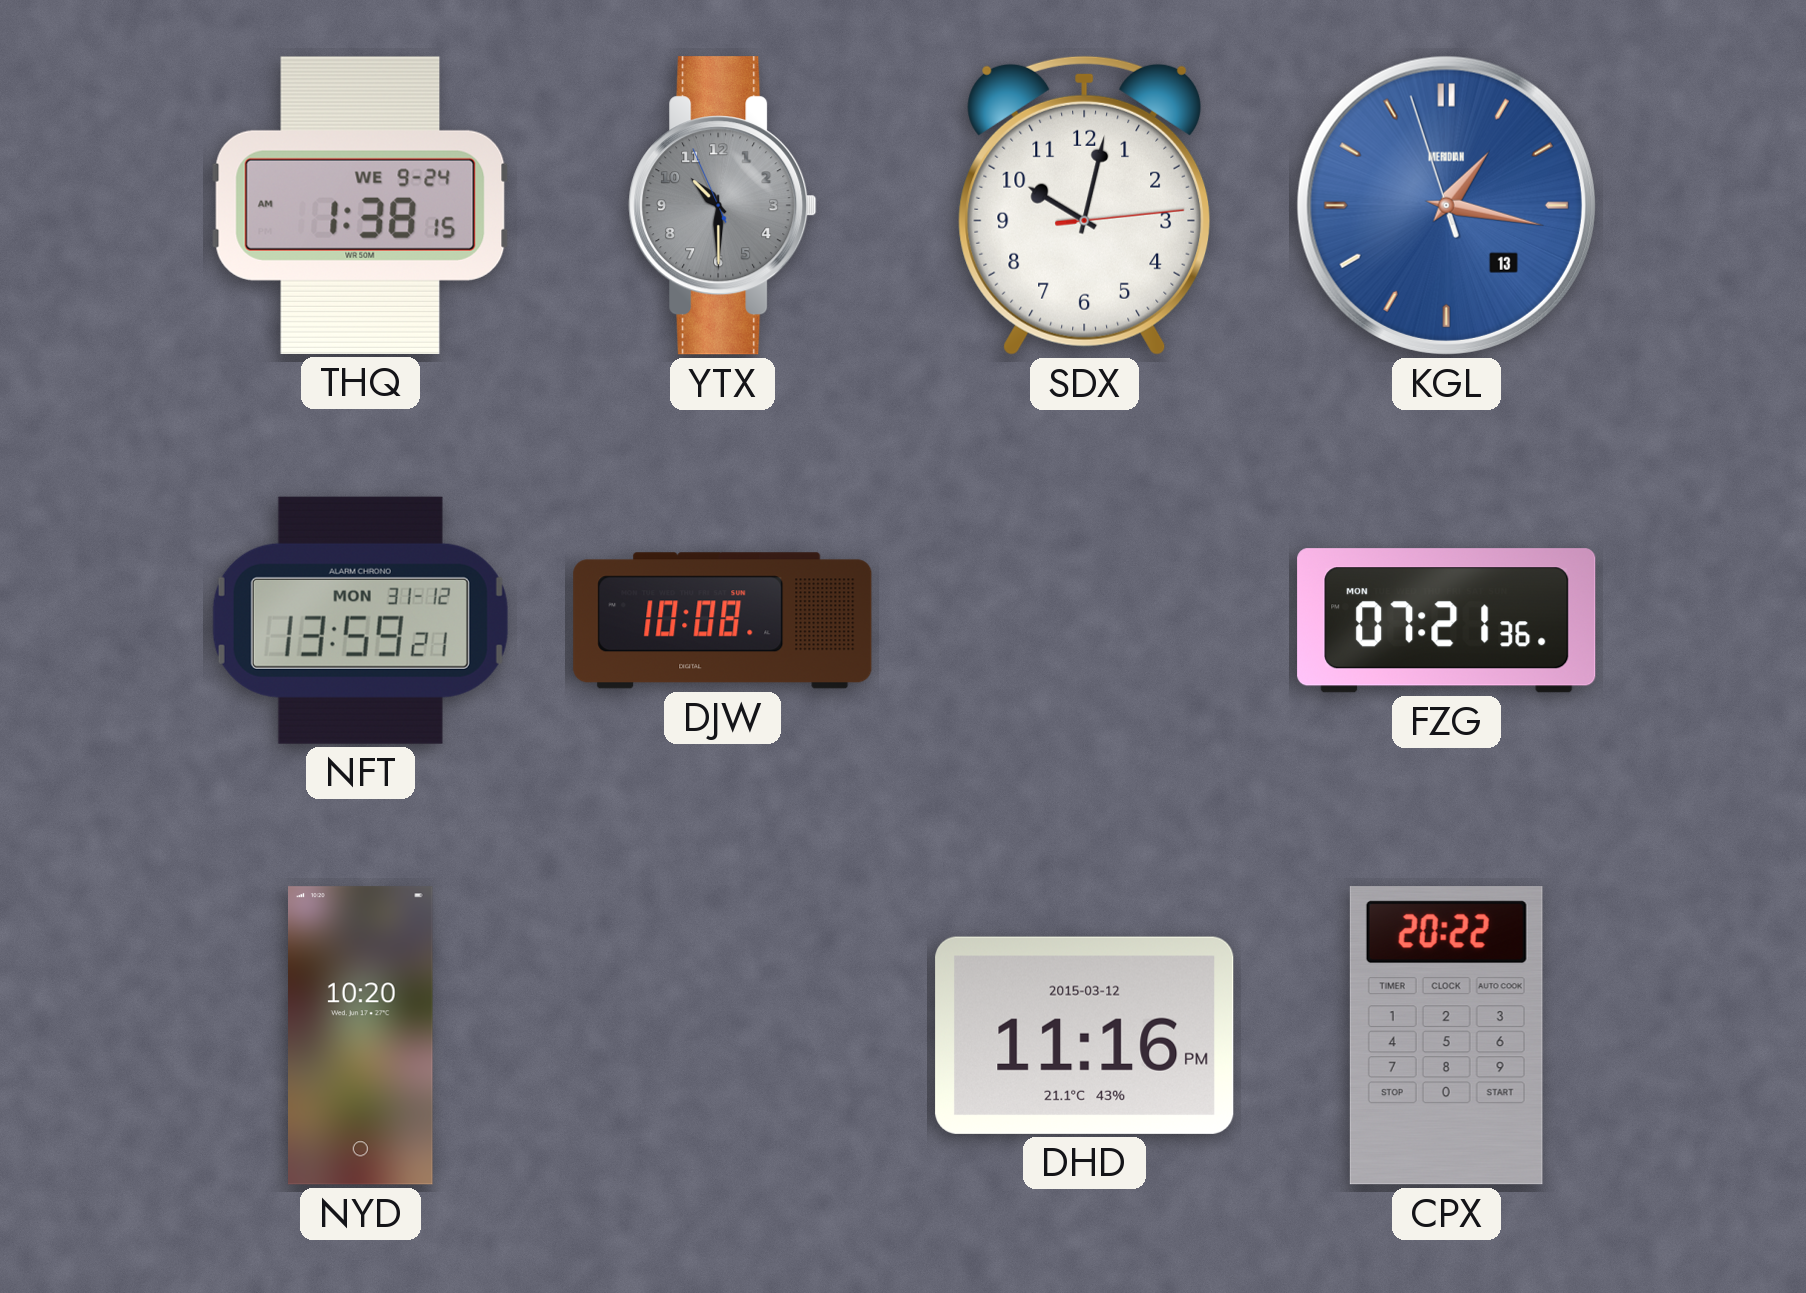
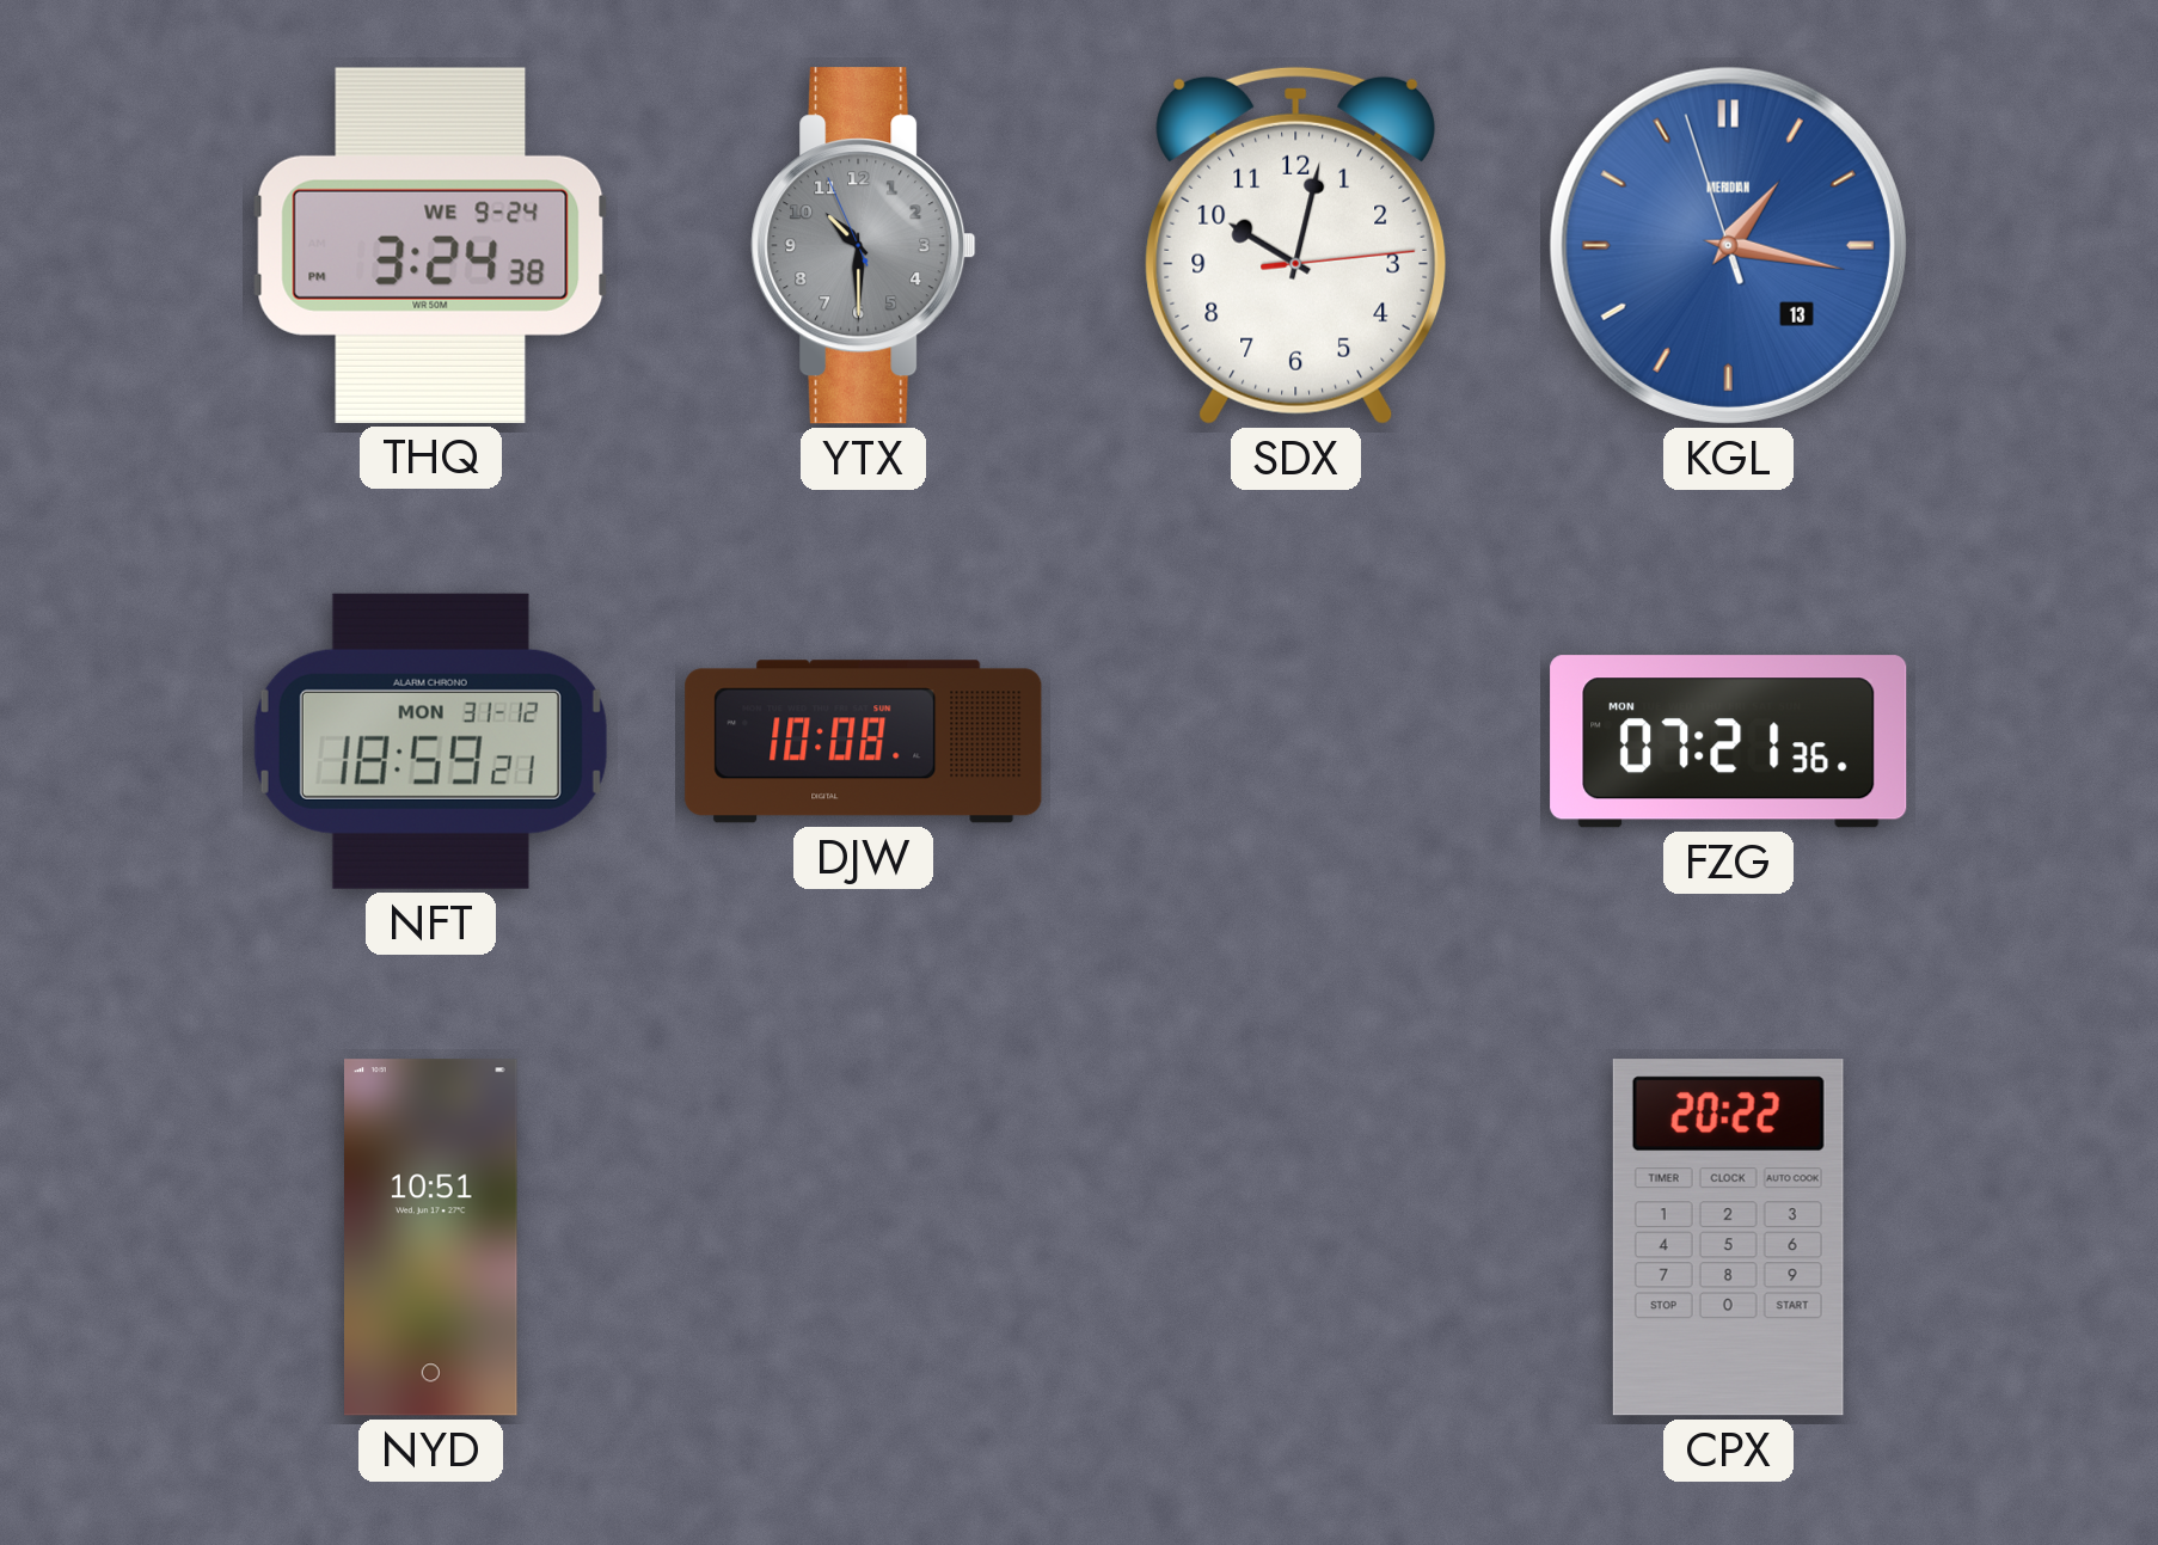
THQ: 1:38 -> 3:24 (430, 245)
NFT: 13:59 -> 18:59 (430, 741)
NYD: 10:20 -> 10:51 (431, 1238)
DHD: 11:16 -> none (1085, 1035)
